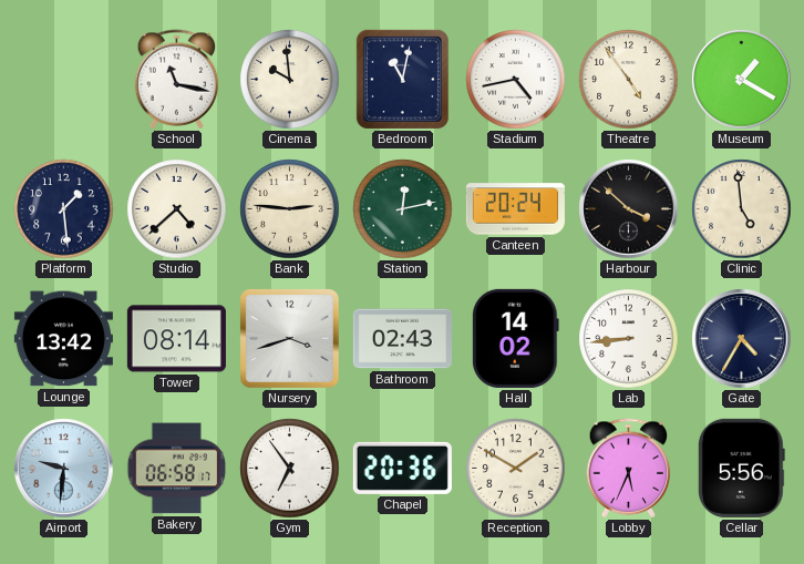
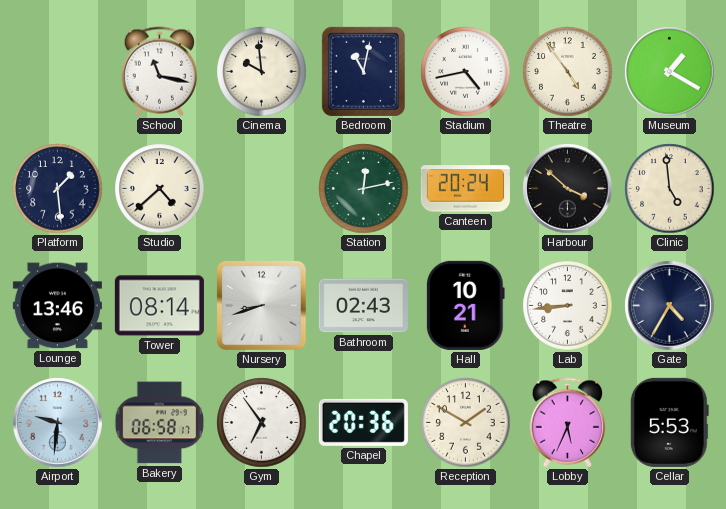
Bank: 2:46 -> none (290, 209)
Lounge: 13:42 -> 13:46 (57, 306)
Nursery: 3:42 -> 8:42 (262, 306)
Hall: 14:02 -> 10:21 (466, 305)
Cellar: 5:56 -> 5:53 (669, 422)
